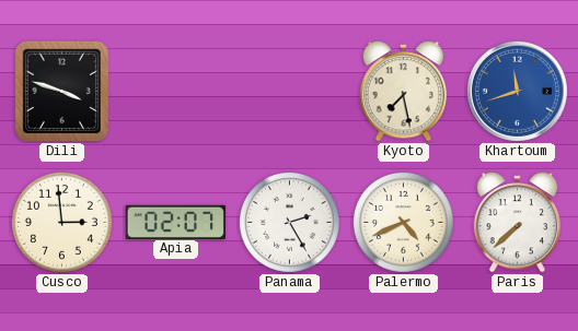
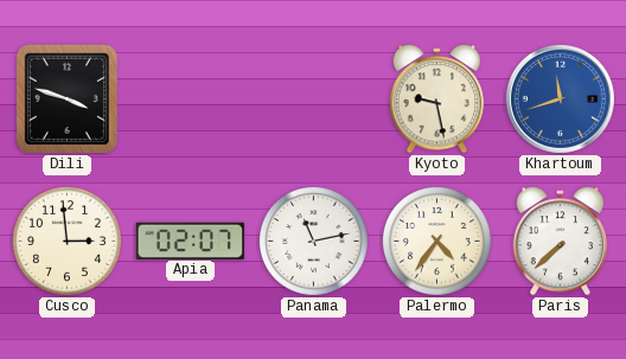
Kyoto: 7:28 -> 9:28 (437, 100)
Panama: 2:25 -> 11:13 (313, 241)
Palermo: 4:41 -> 4:36 (436, 241)
